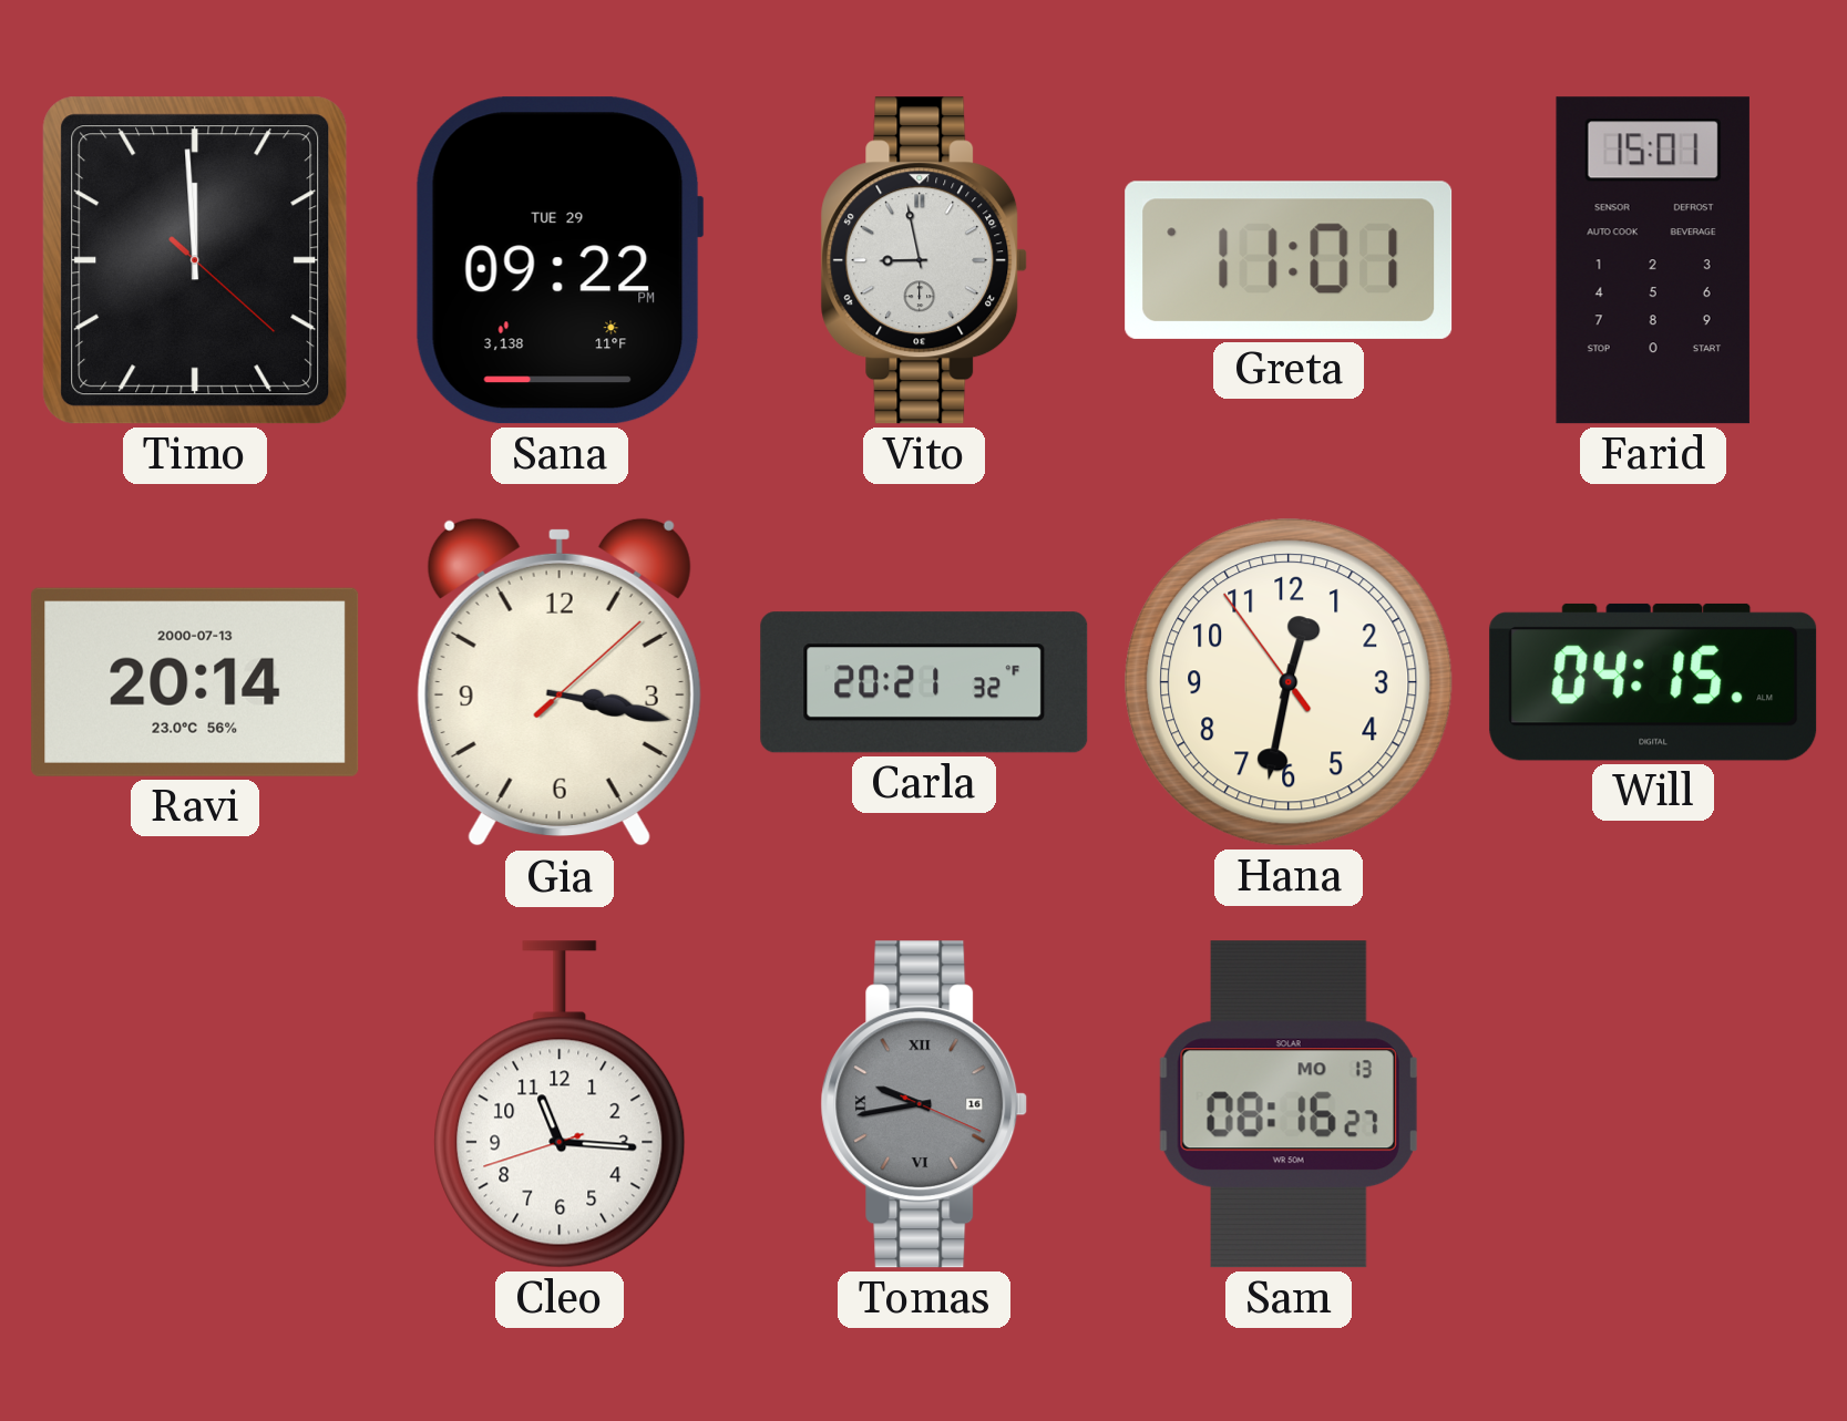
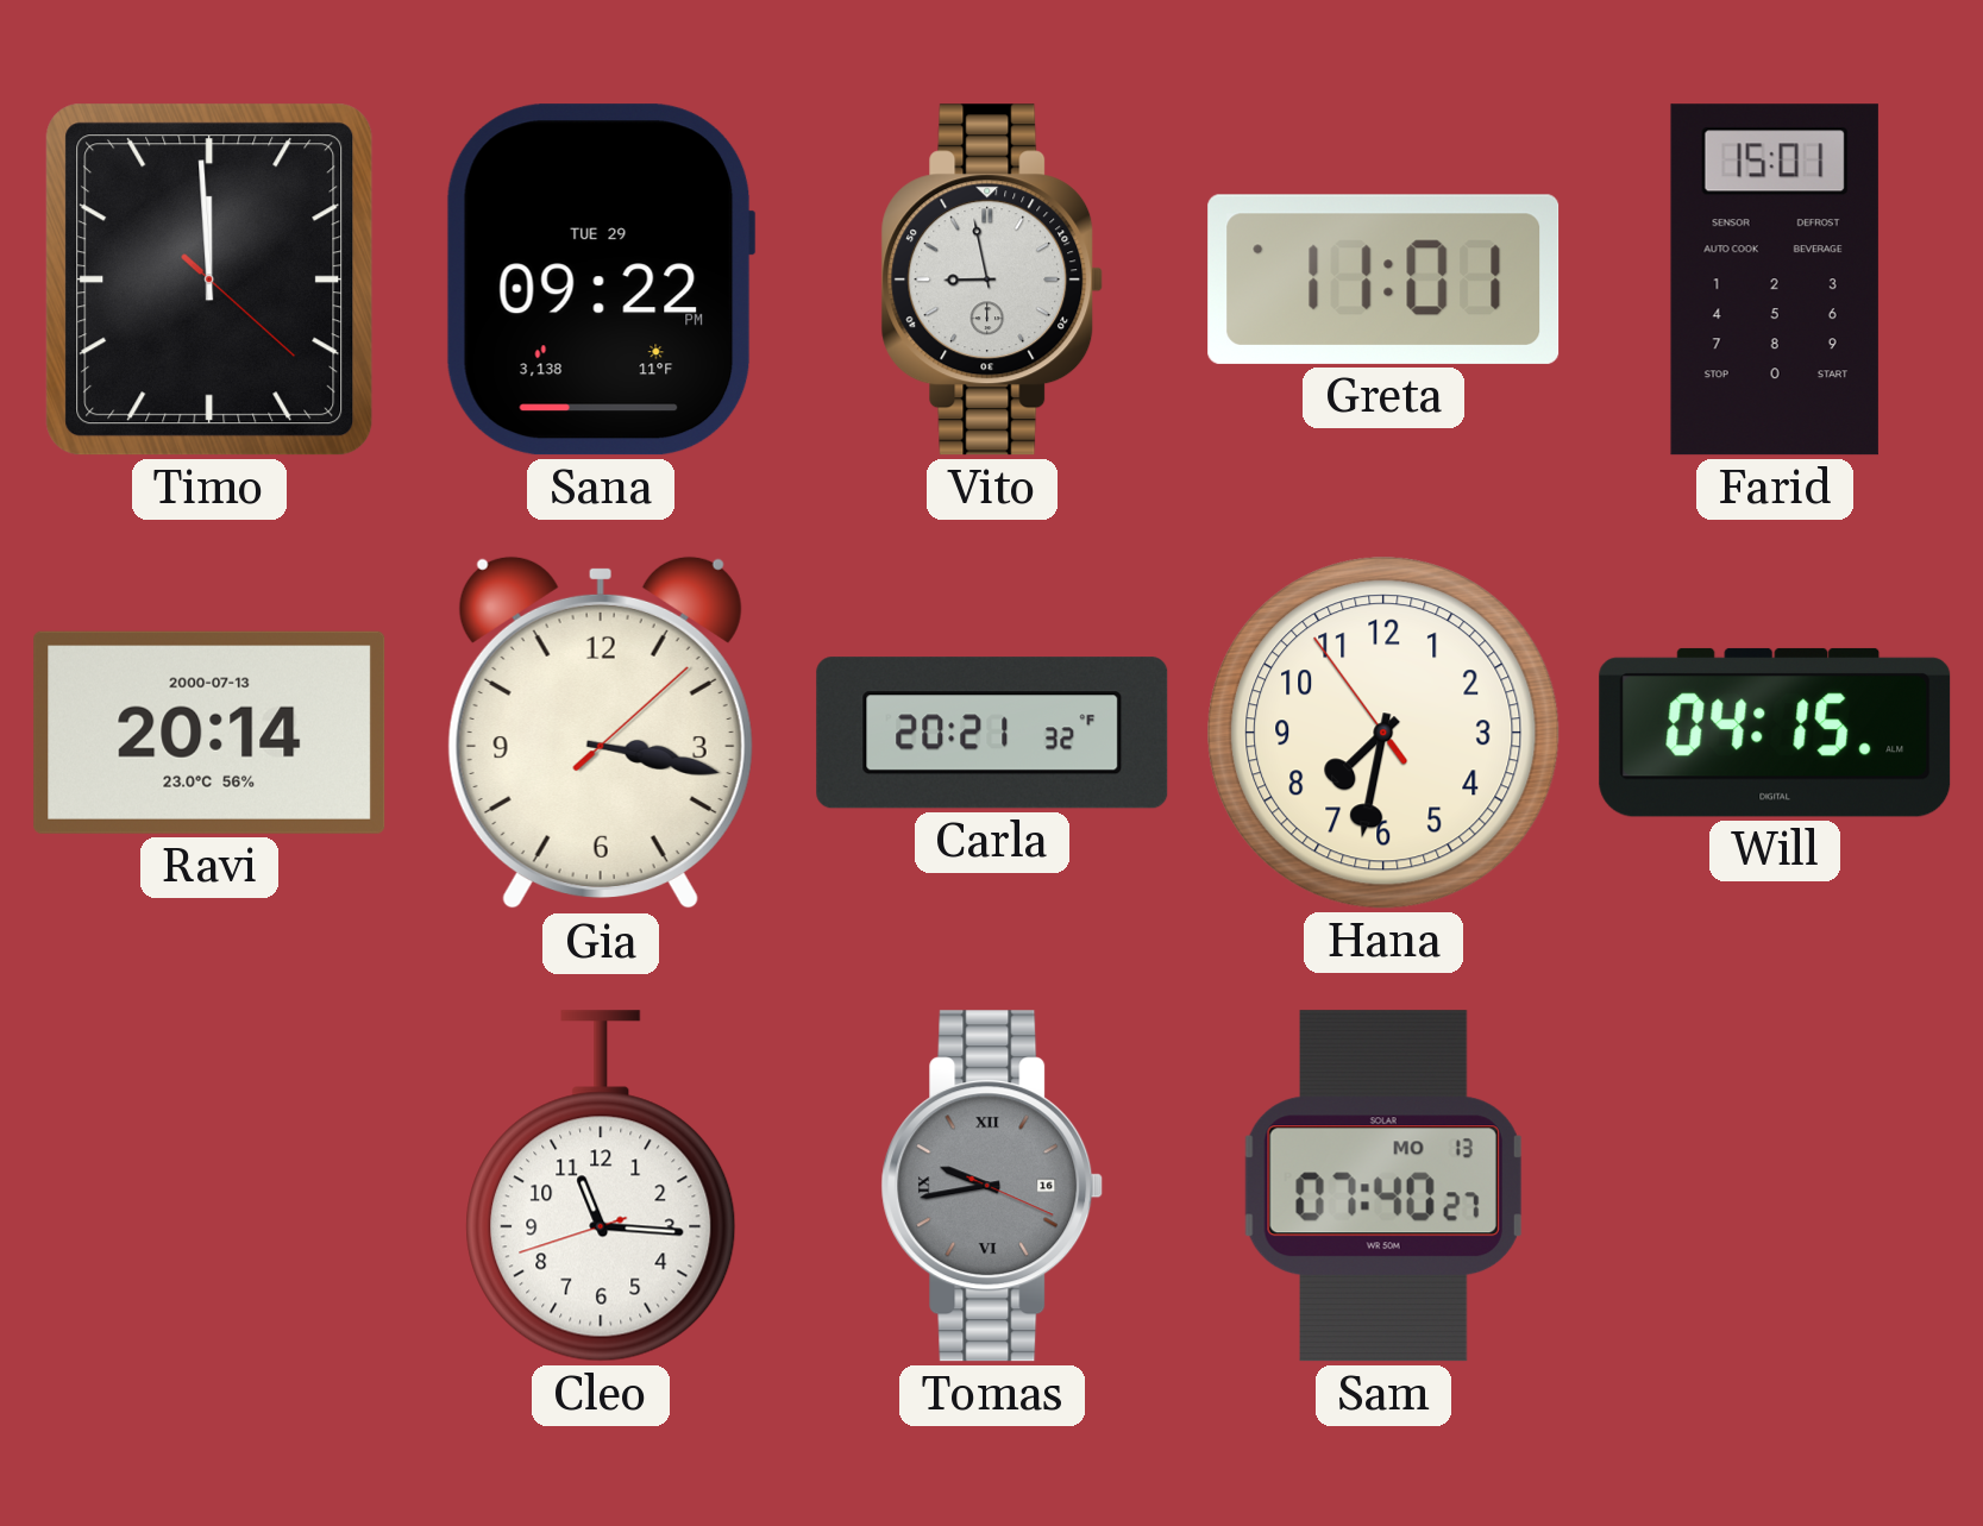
Hana: 12:31 -> 7:31 (1383, 733)
Sam: 08:16 -> 07:40 (1383, 1186)
